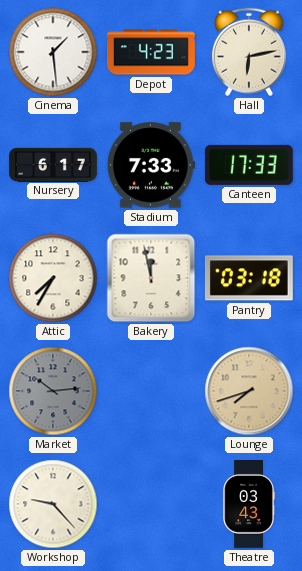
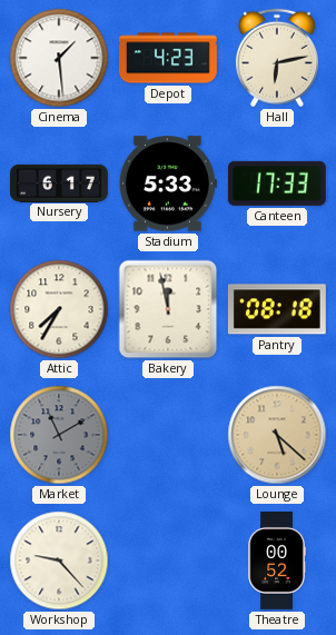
Stadium: 7:33 -> 5:33 (168, 183)
Pantry: 03:18 -> 08:18 (277, 309)
Market: 10:14 -> 11:10 (59, 435)
Lounge: 7:42 -> 5:22 (277, 435)
Theatre: 03:43 -> 00:52 (277, 562)
